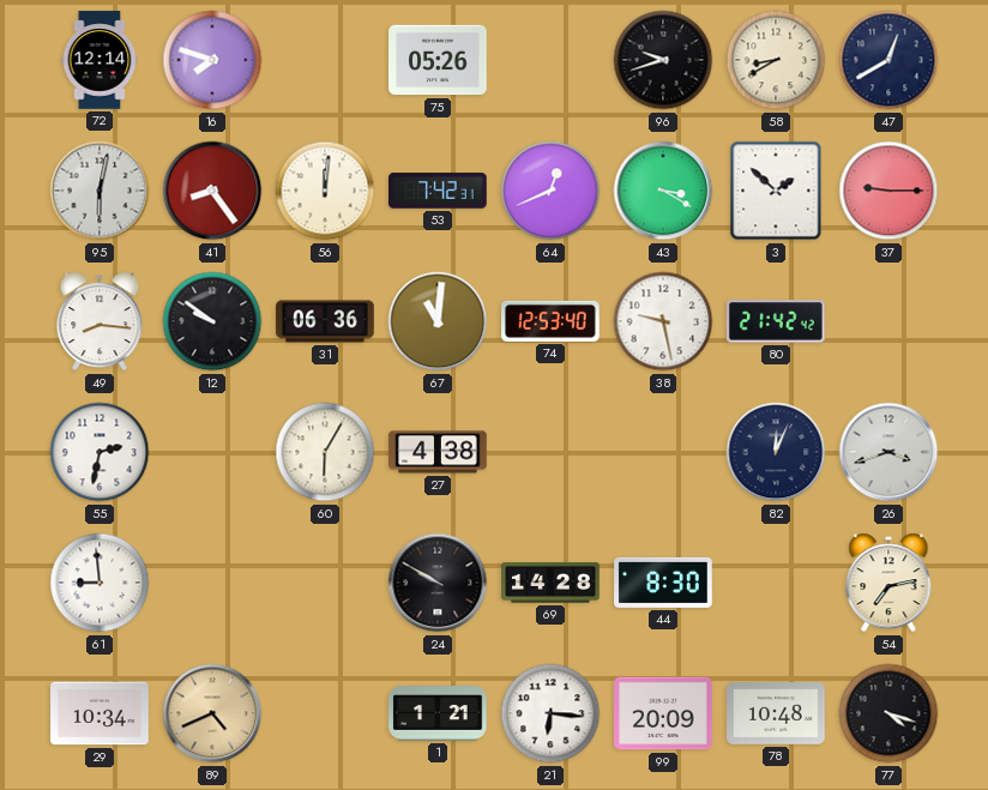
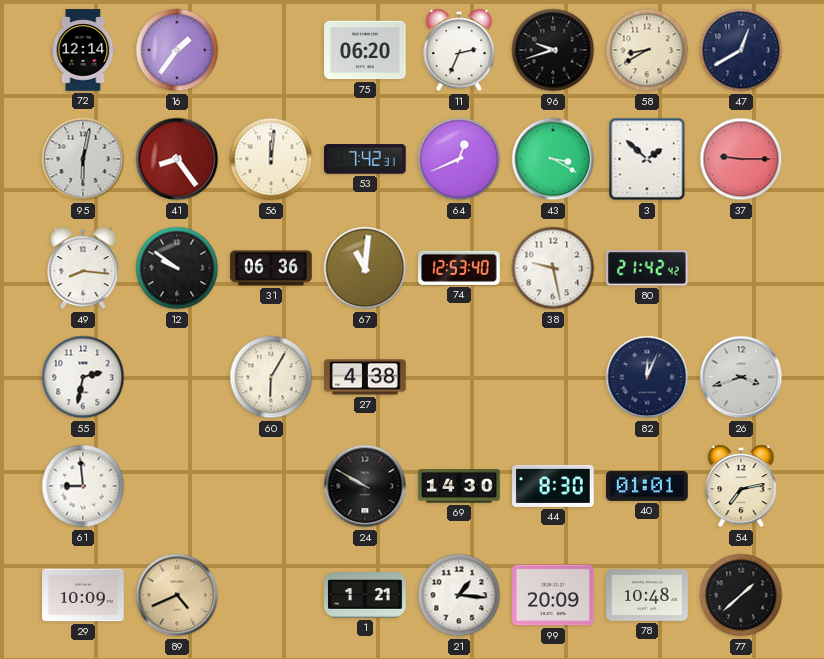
16: 7:48 -> 1:36 (177, 50)
75: 05:26 -> 06:20 (365, 50)
11: none -> 2:34 (459, 50)
69: 14:28 -> 14:30 (459, 486)
40: none -> 01:01 (647, 486)
29: 10:34 -> 10:09 (83, 595)
21: 6:16 -> 1:16 (459, 595)
77: 4:18 -> 1:38 (741, 595)
